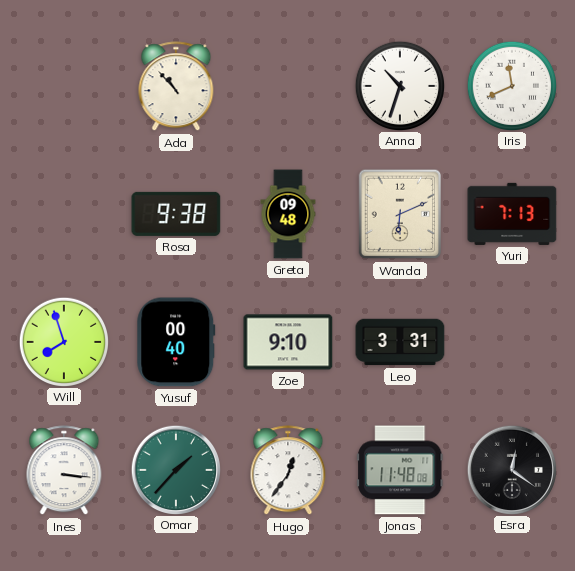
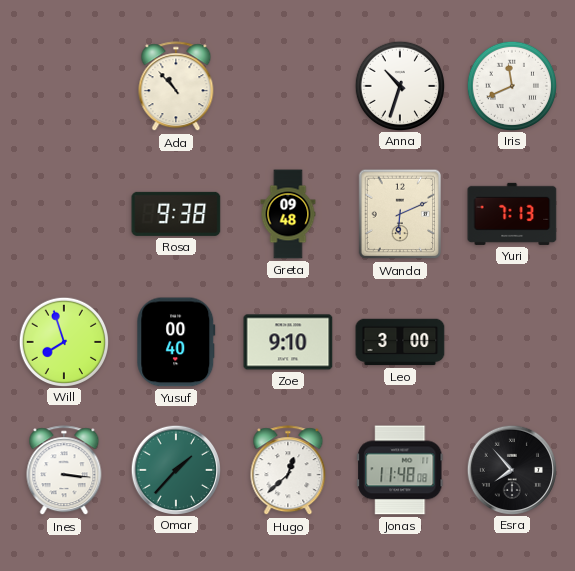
Leo: 3:31 -> 3:00 (400, 342)
Hugo: 12:36 -> 12:38 (288, 471)
Esra: 12:21 -> 7:53 (511, 469)
